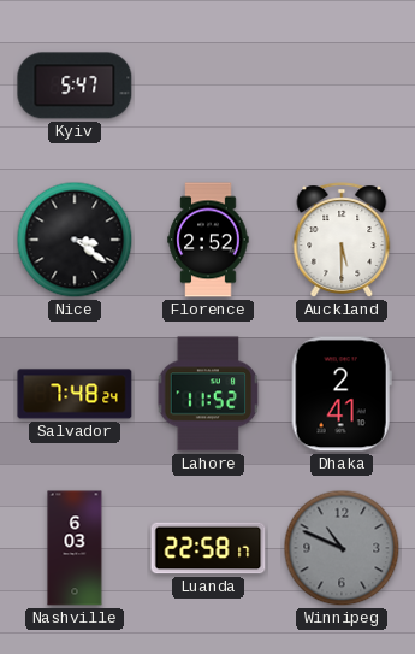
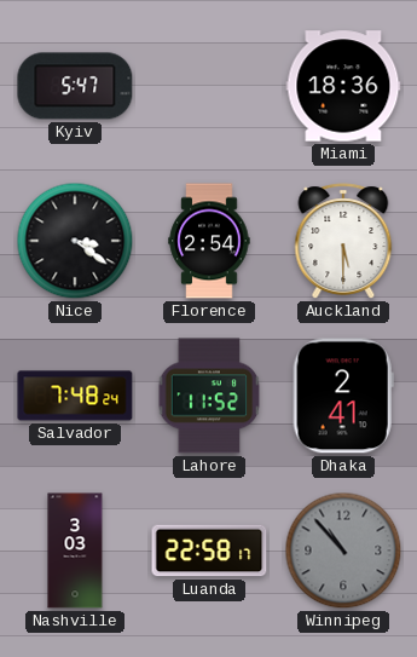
Miami: none -> 18:36 (343, 86)
Florence: 2:52 -> 2:54 (209, 241)
Nashville: 6:03 -> 3:03 (75, 551)
Winnipeg: 10:49 -> 10:53 (343, 551)
